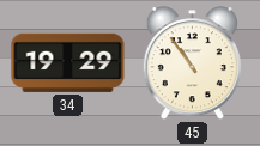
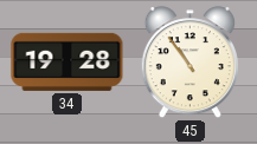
34: 19:29 -> 19:28 (68, 61)
